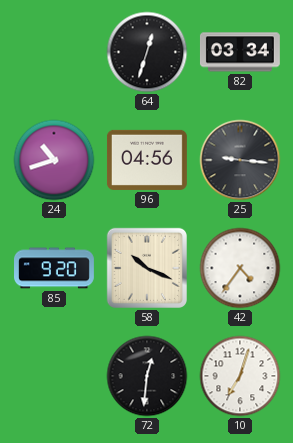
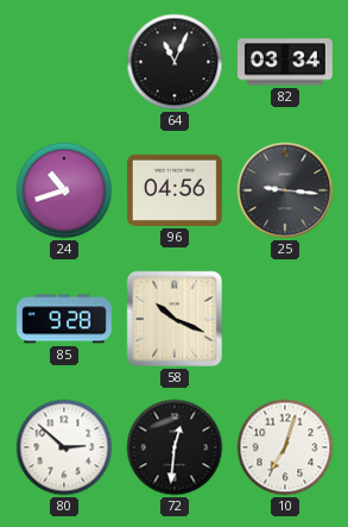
64: 12:33 -> 11:04 (175, 62)
85: 9:20 -> 9:28 (65, 319)
42: 4:36 -> none (240, 268)
80: none -> 2:52 (64, 447)
